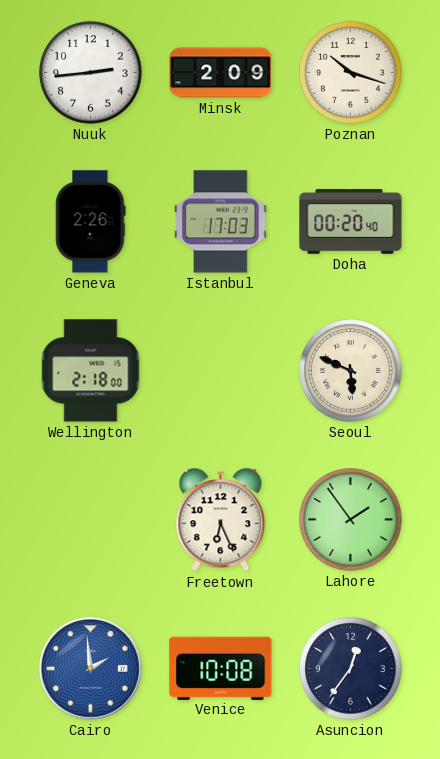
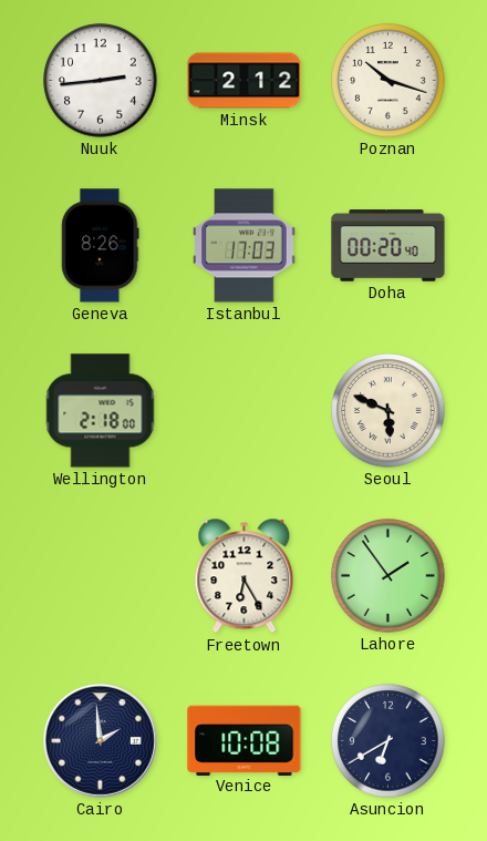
Minsk: 2:09 -> 2:12 (245, 81)
Geneva: 2:26 -> 8:26 (101, 246)
Freetown: 6:26 -> 6:25 (245, 576)
Cairo dial: blue -> navy (100, 740)
Asuncion: 12:36 -> 6:40 (388, 741)
